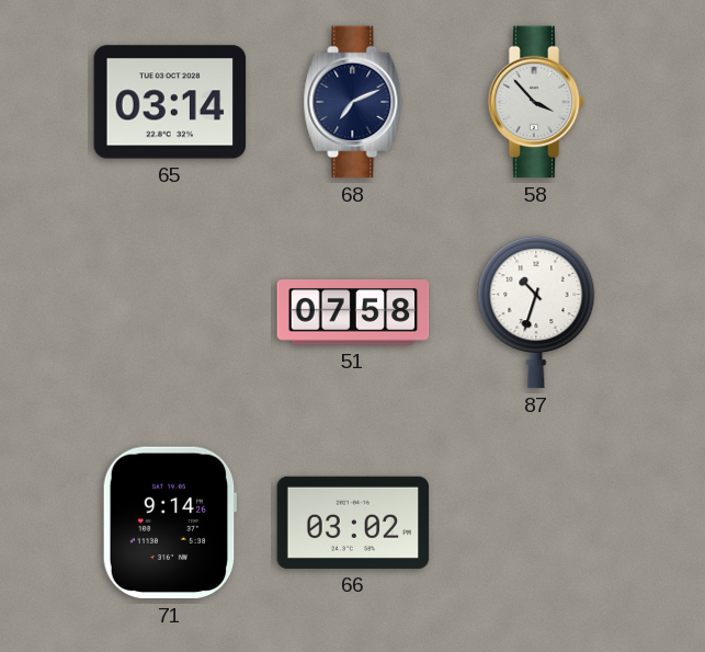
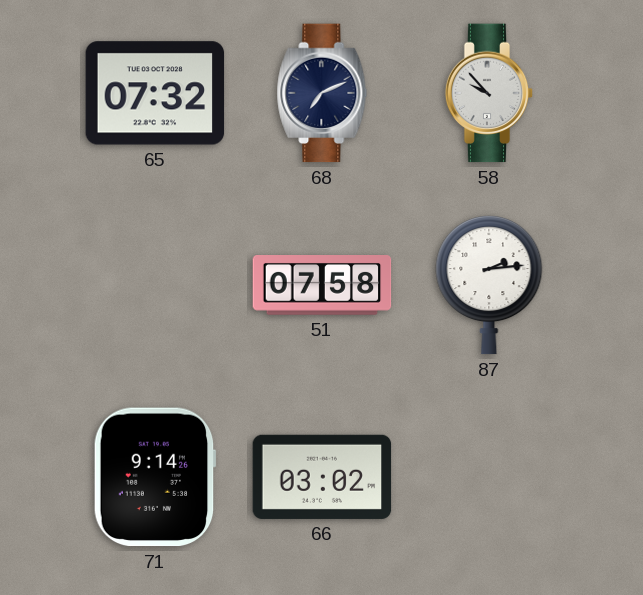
65: 03:14 -> 07:32 (155, 93)
58: 3:53 -> 9:53 (489, 93)
87: 10:33 -> 2:14 (489, 285)
